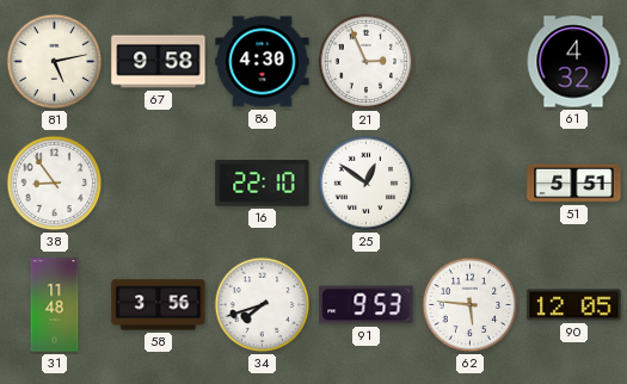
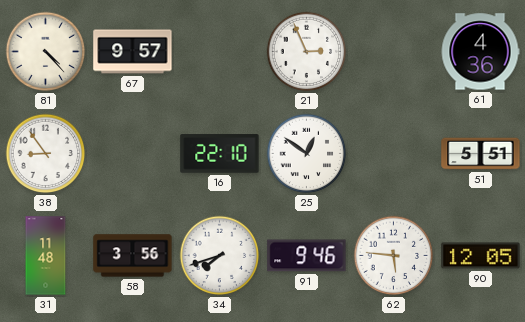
81: 5:13 -> 4:23 (46, 52)
67: 9:58 -> 9:57 (133, 52)
86: 4:30 -> none (263, 62)
61: 4:32 -> 4:36 (480, 52)
91: 9:53 -> 9:46 (307, 256)
